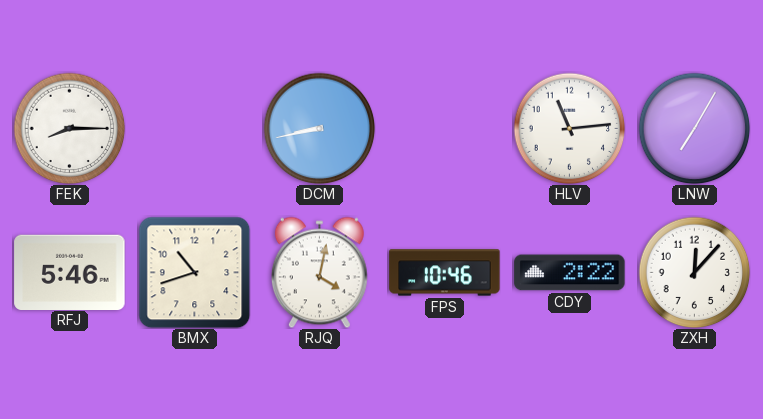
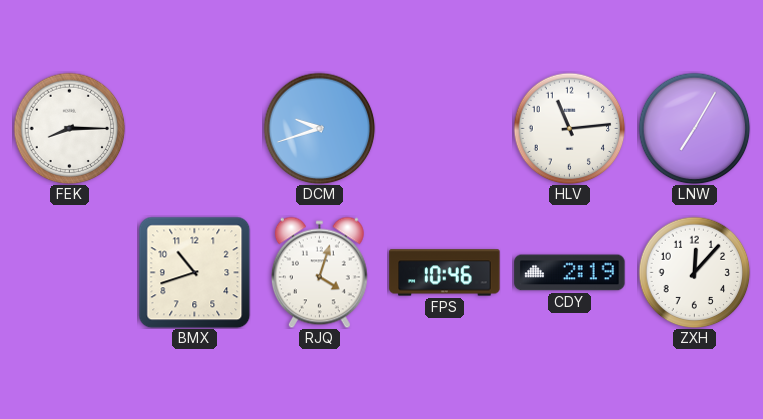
DCM: 8:43 -> 9:42 (319, 128)
RFJ: 5:46 -> none (70, 272)
RJQ: 4:02 -> 4:03 (319, 272)
CDY: 2:22 -> 2:19 (570, 273)
